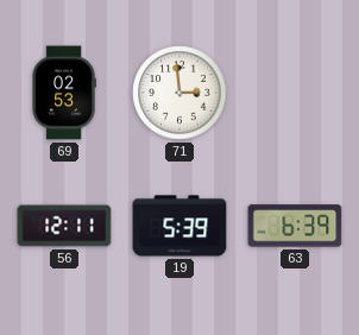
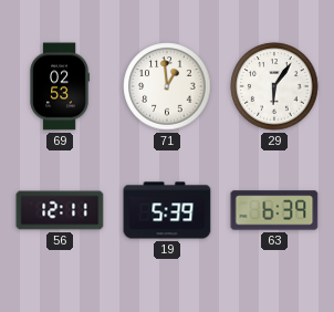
71: 2:59 -> 12:59 (167, 86)
29: none -> 6:06 (274, 86)
